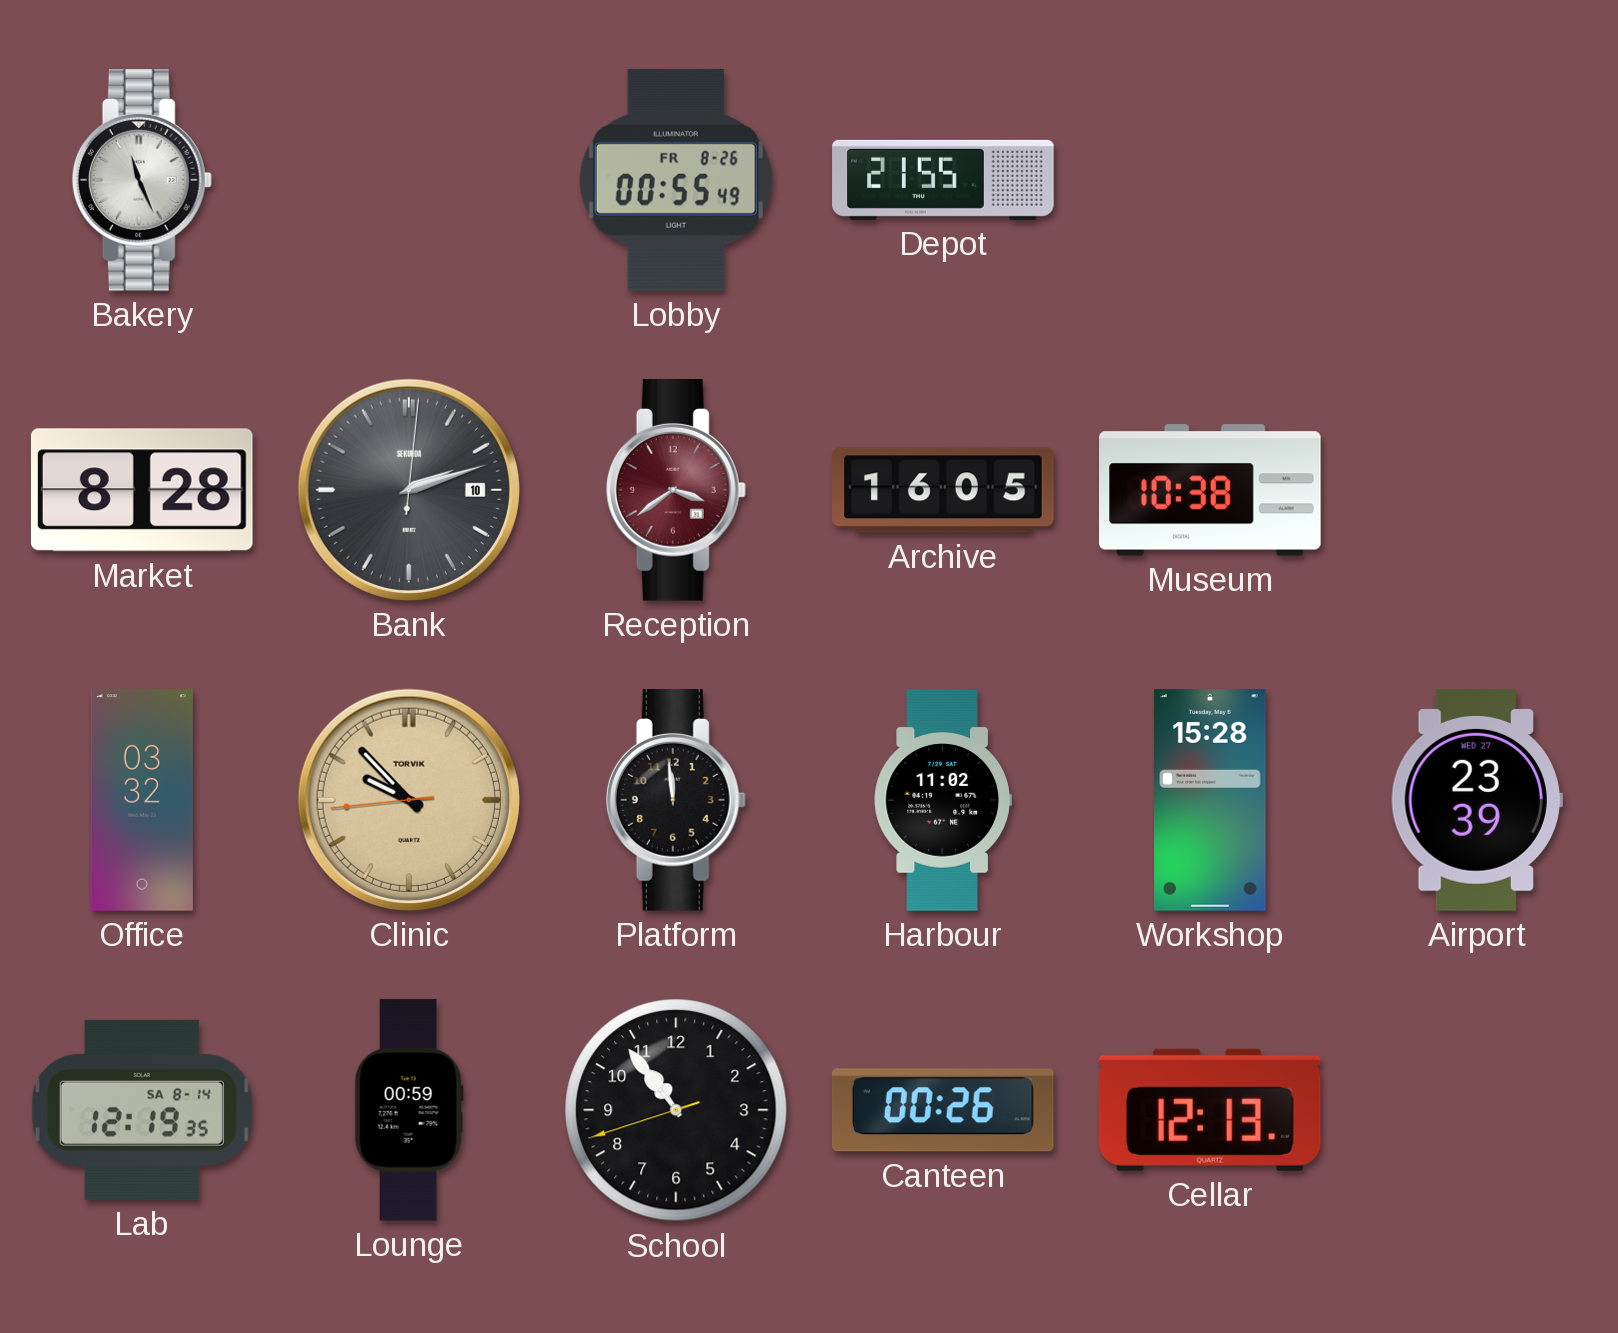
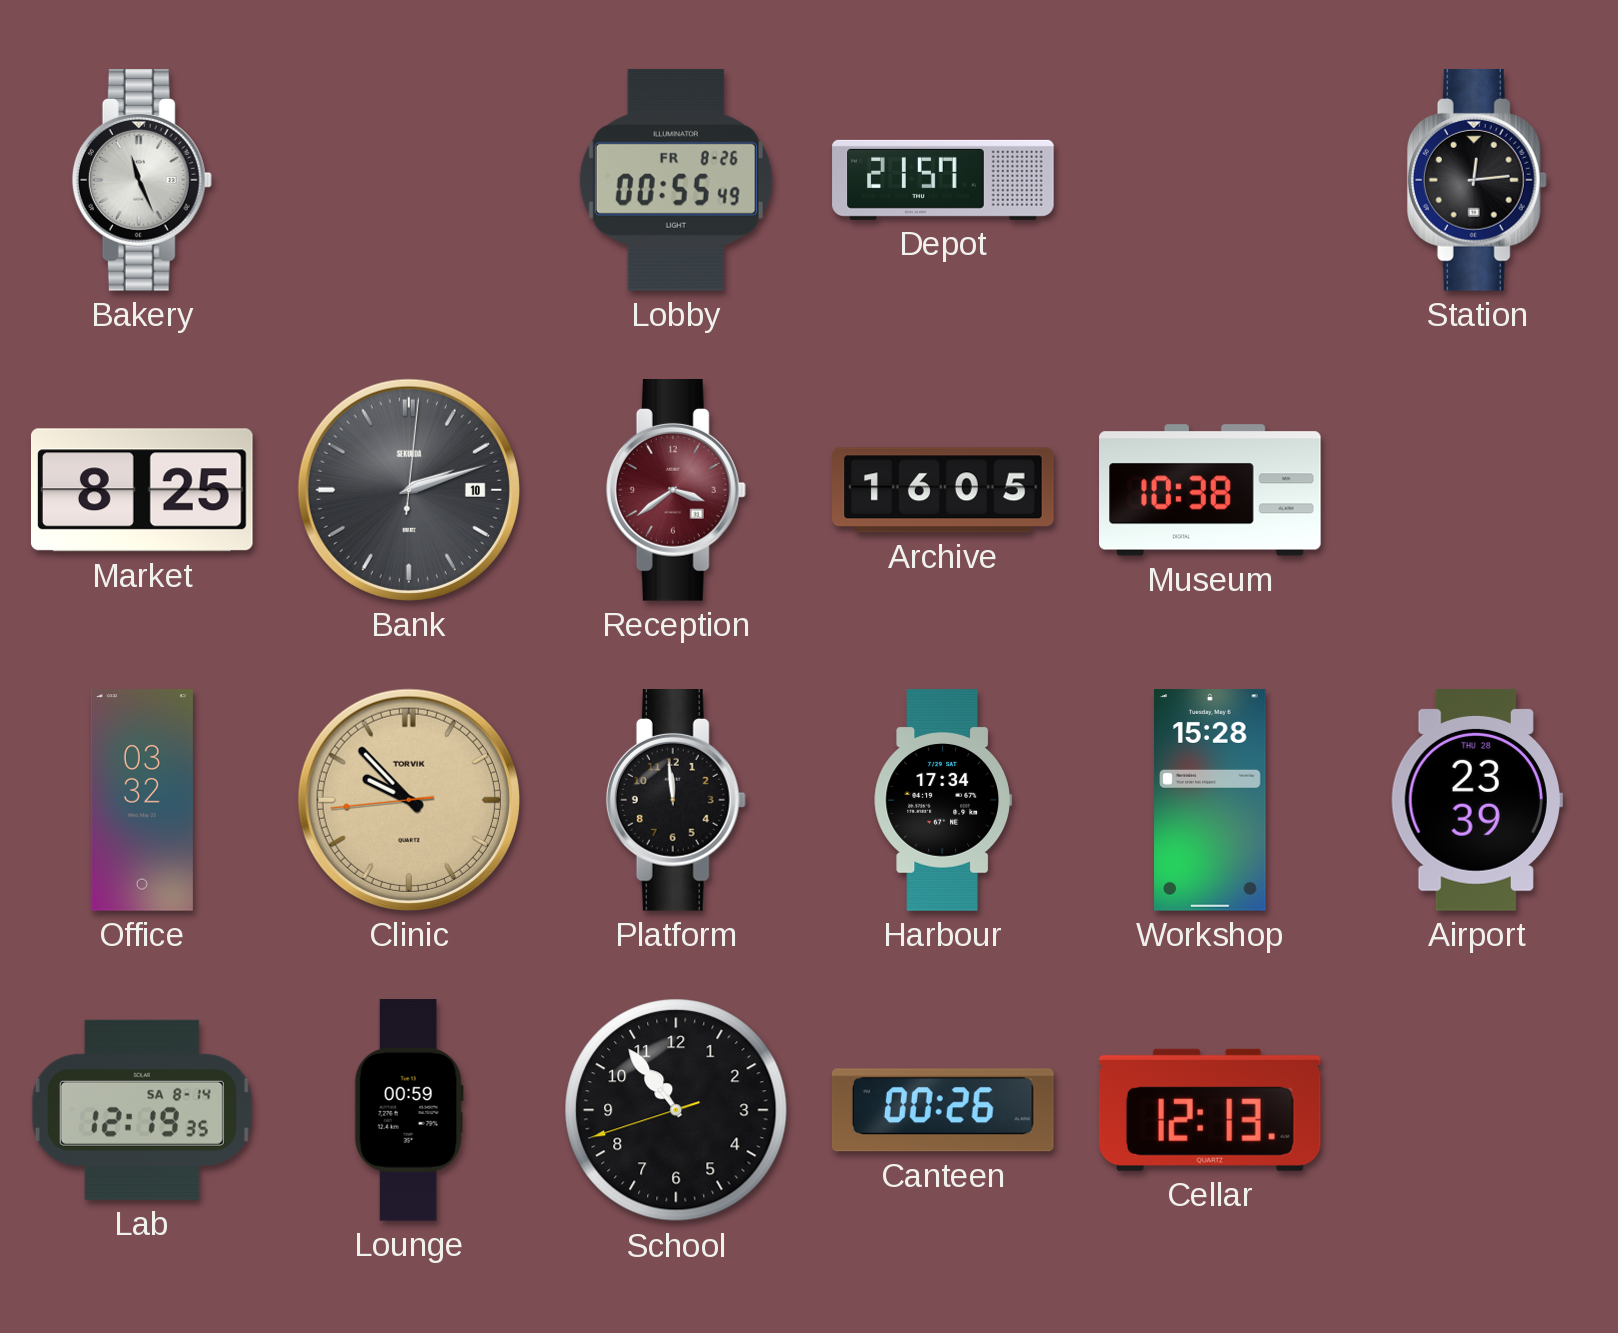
Depot: 21:55 -> 21:57 (943, 180)
Station: none -> 12:14 (1477, 181)
Market: 8:28 -> 8:25 (142, 490)
Harbour: 11:02 -> 17:34 (943, 800)
Airport date: WED 27 -> THU 28 (1477, 801)
